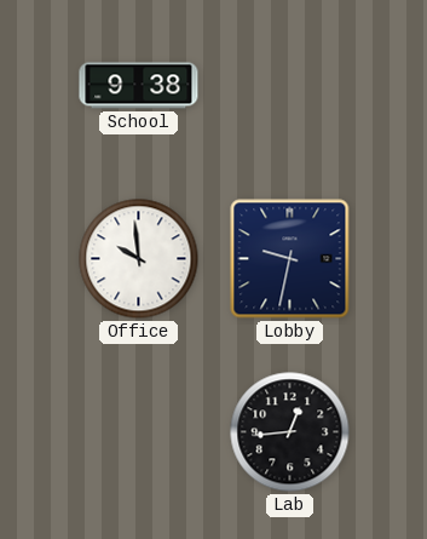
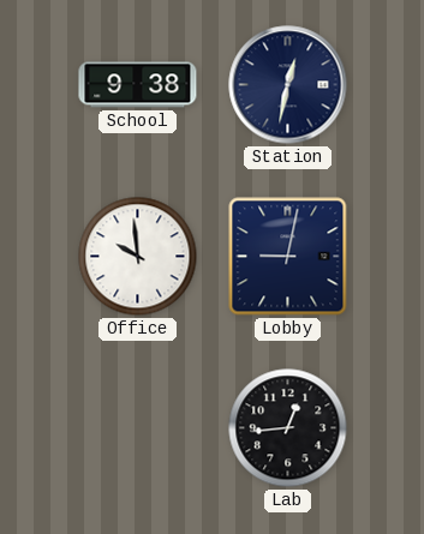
Station: none -> 12:32 (288, 85)
Lobby: 9:32 -> 9:02 (288, 257)
